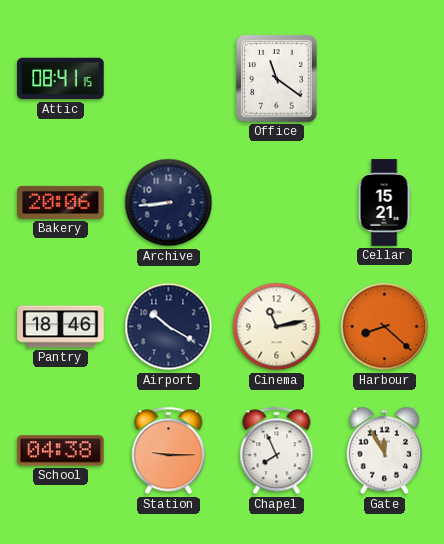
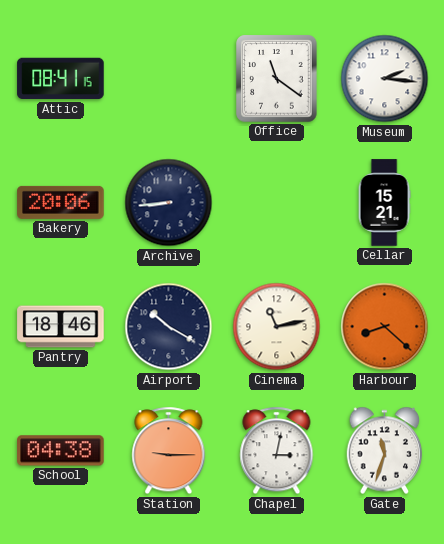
Museum: none -> 2:16 (385, 79)
Chapel: 7:56 -> 3:02 (277, 451)
Gate: 11:55 -> 11:33 (385, 451)
